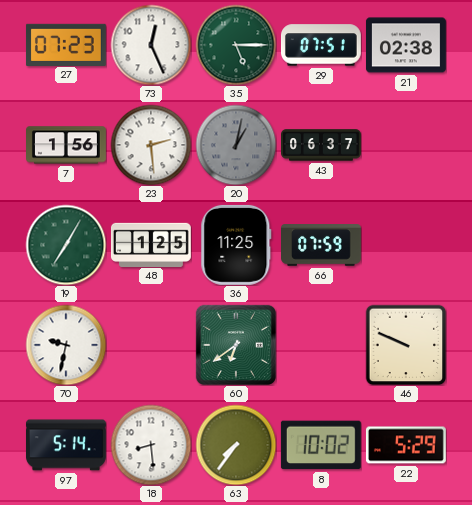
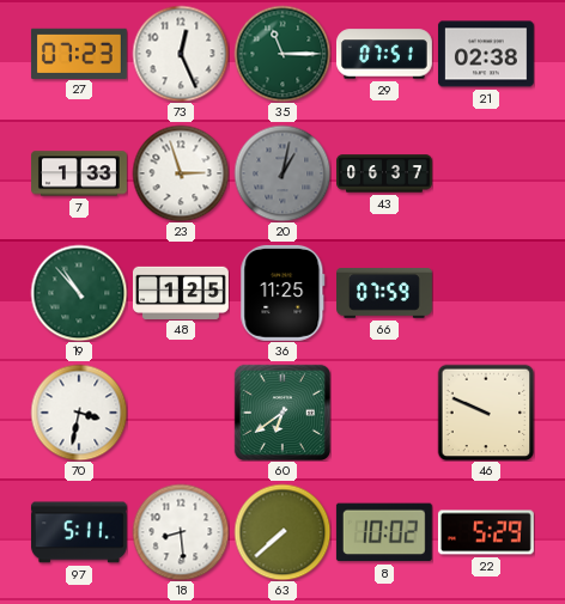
35: 5:15 -> 11:15 (282, 54)
7: 1:56 -> 1:33 (80, 173)
23: 2:29 -> 2:57 (181, 173)
19: 7:05 -> 10:53 (79, 293)
70: 9:32 -> 3:32 (79, 413)
97: 5:14 -> 5:11 (79, 532)
63: 7:36 -> 7:38 (282, 532)
